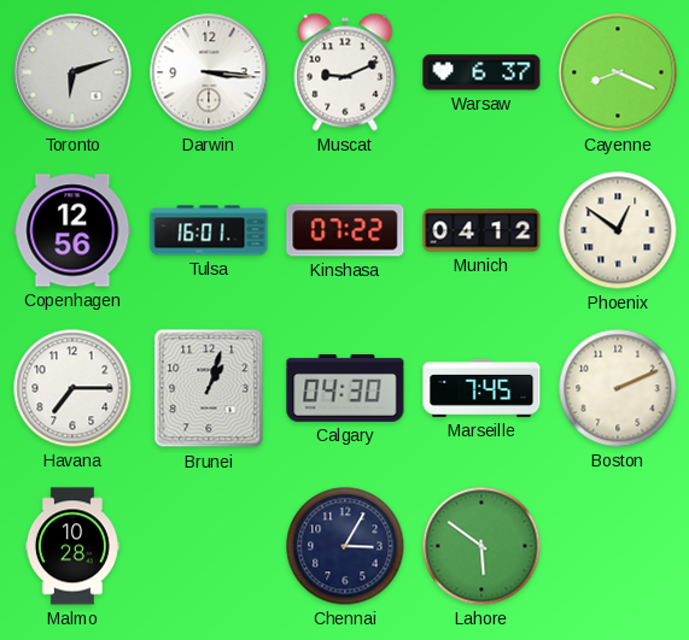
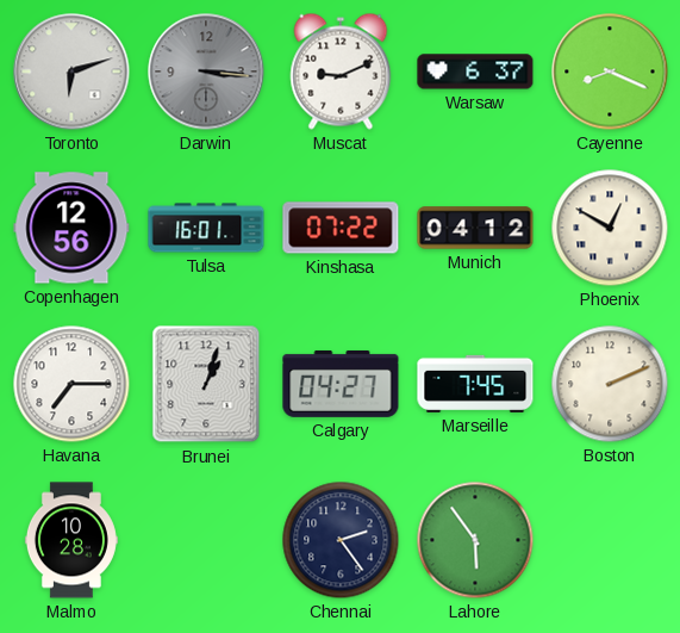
Darwin dial: white -> grey (206, 72)
Phoenix: 12:51 -> 12:50 (610, 228)
Calgary: 04:30 -> 04:27 (341, 384)
Chennai: 3:05 -> 2:24 (341, 540)
Lahore: 5:51 -> 5:54 (475, 540)
